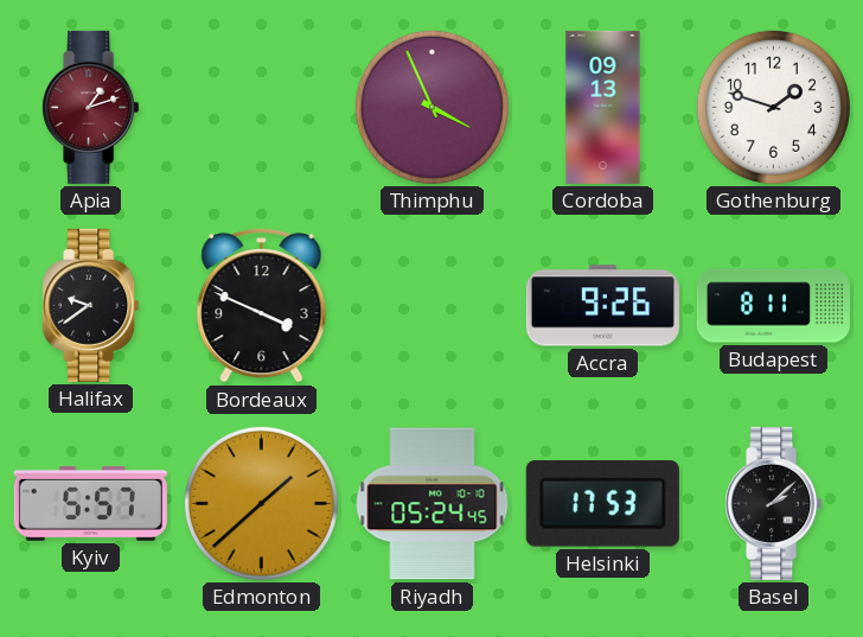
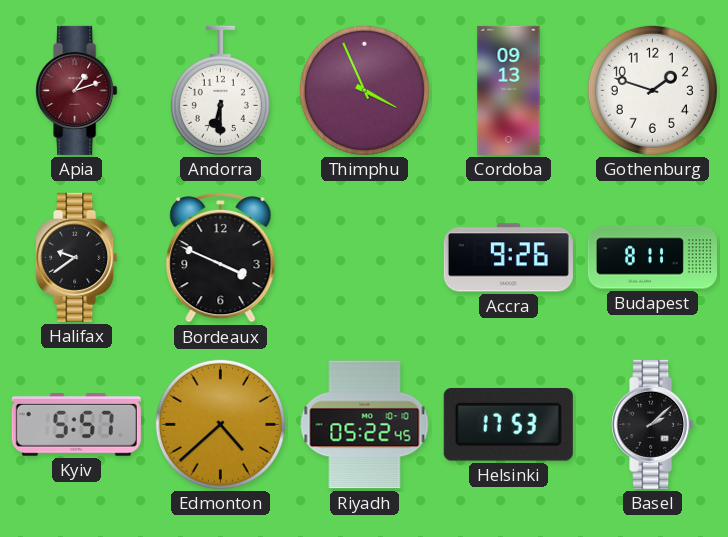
Andorra: none -> 6:30 (220, 90)
Edmonton: 1:38 -> 4:38 (220, 424)
Riyadh: 05:24 -> 05:22 (365, 425)
